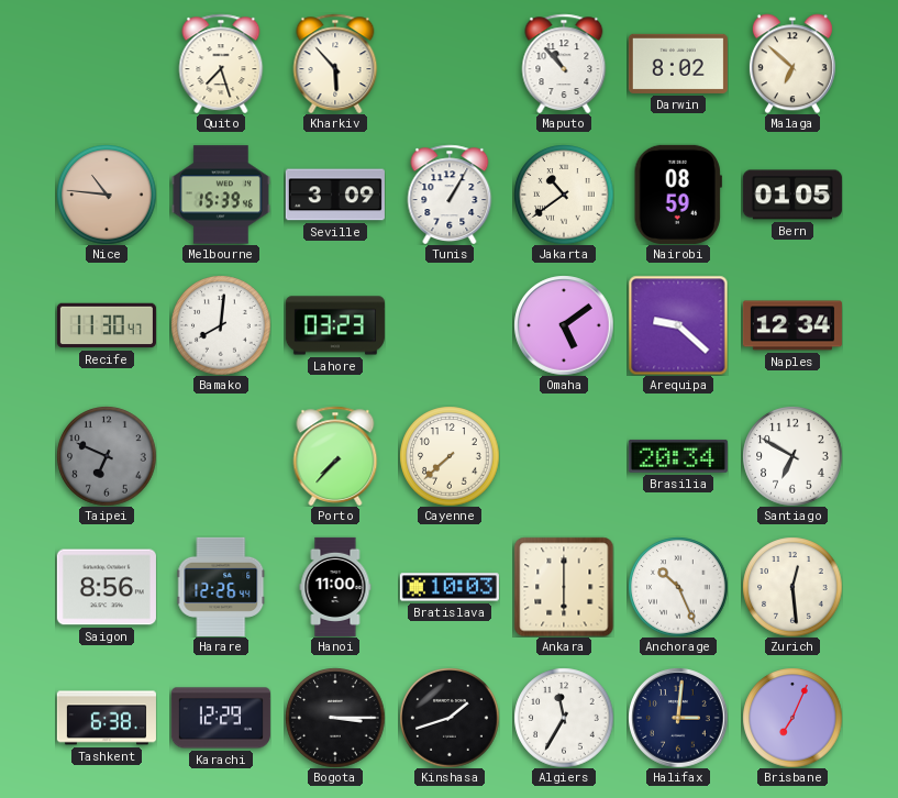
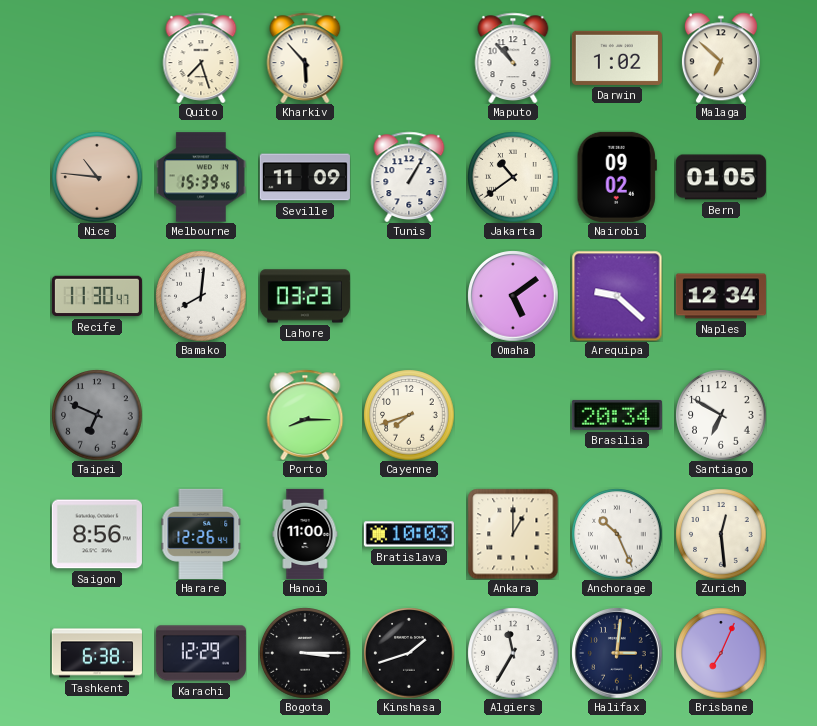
Darwin: 8:02 -> 1:02 (617, 58)
Seville: 3:09 -> 11:09 (305, 177)
Nairobi: 08:59 -> 09:02 (617, 177)
Porto: 7:37 -> 8:15 (305, 415)
Cayenne: 7:38 -> 7:42 (409, 415)
Ankara: 6:00 -> 1:00 (513, 534)
